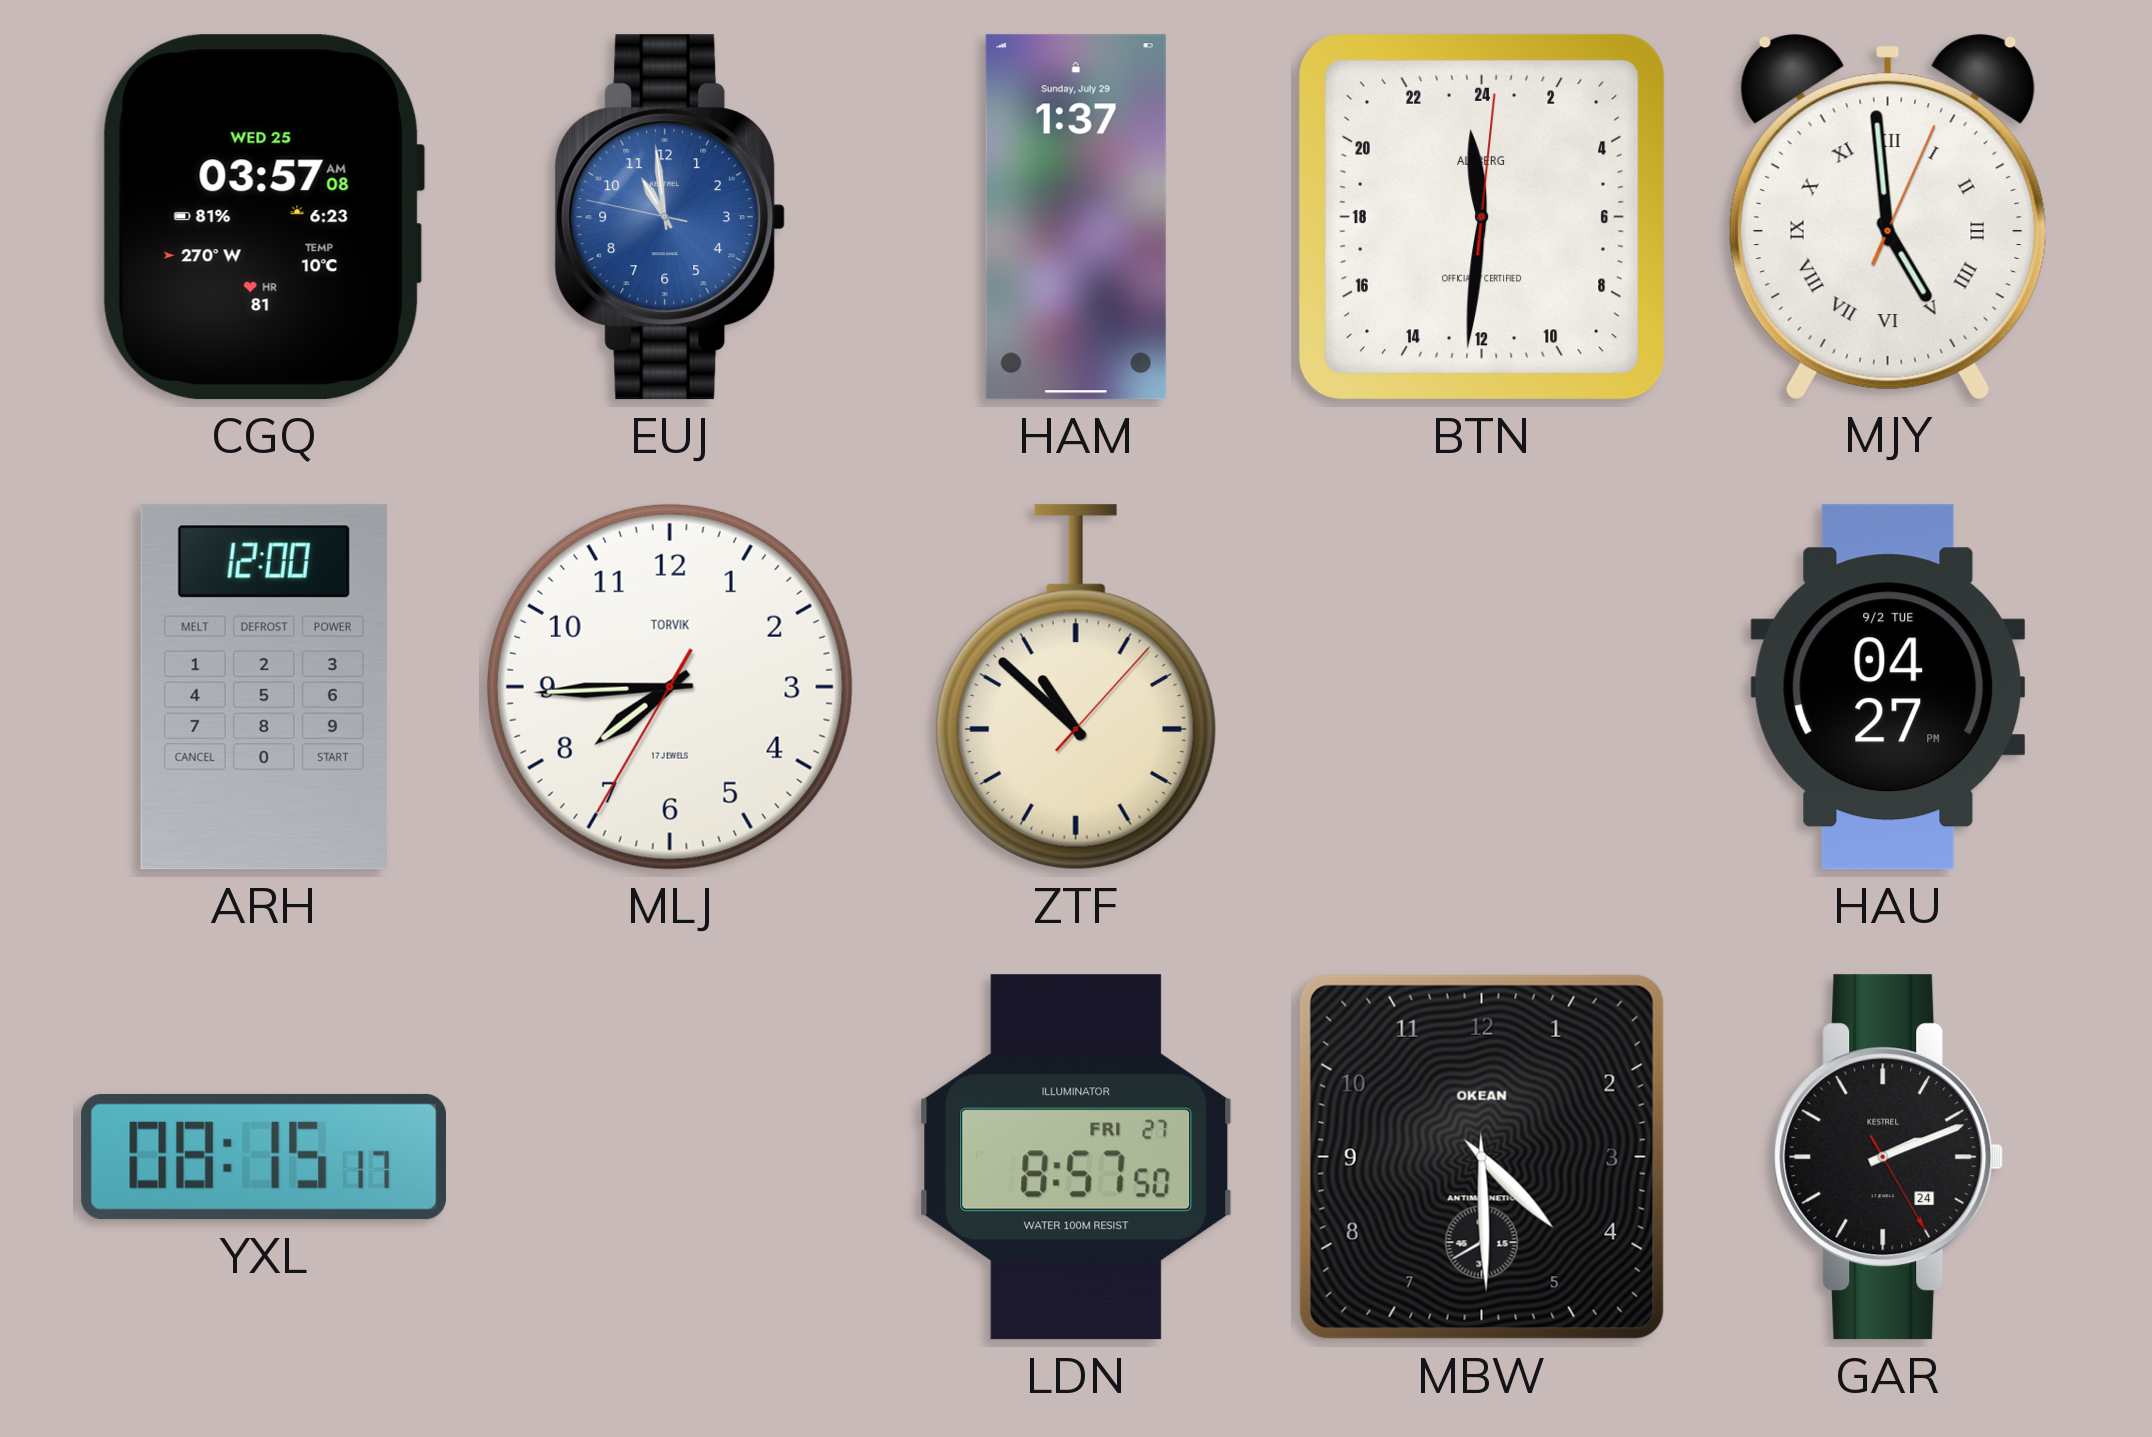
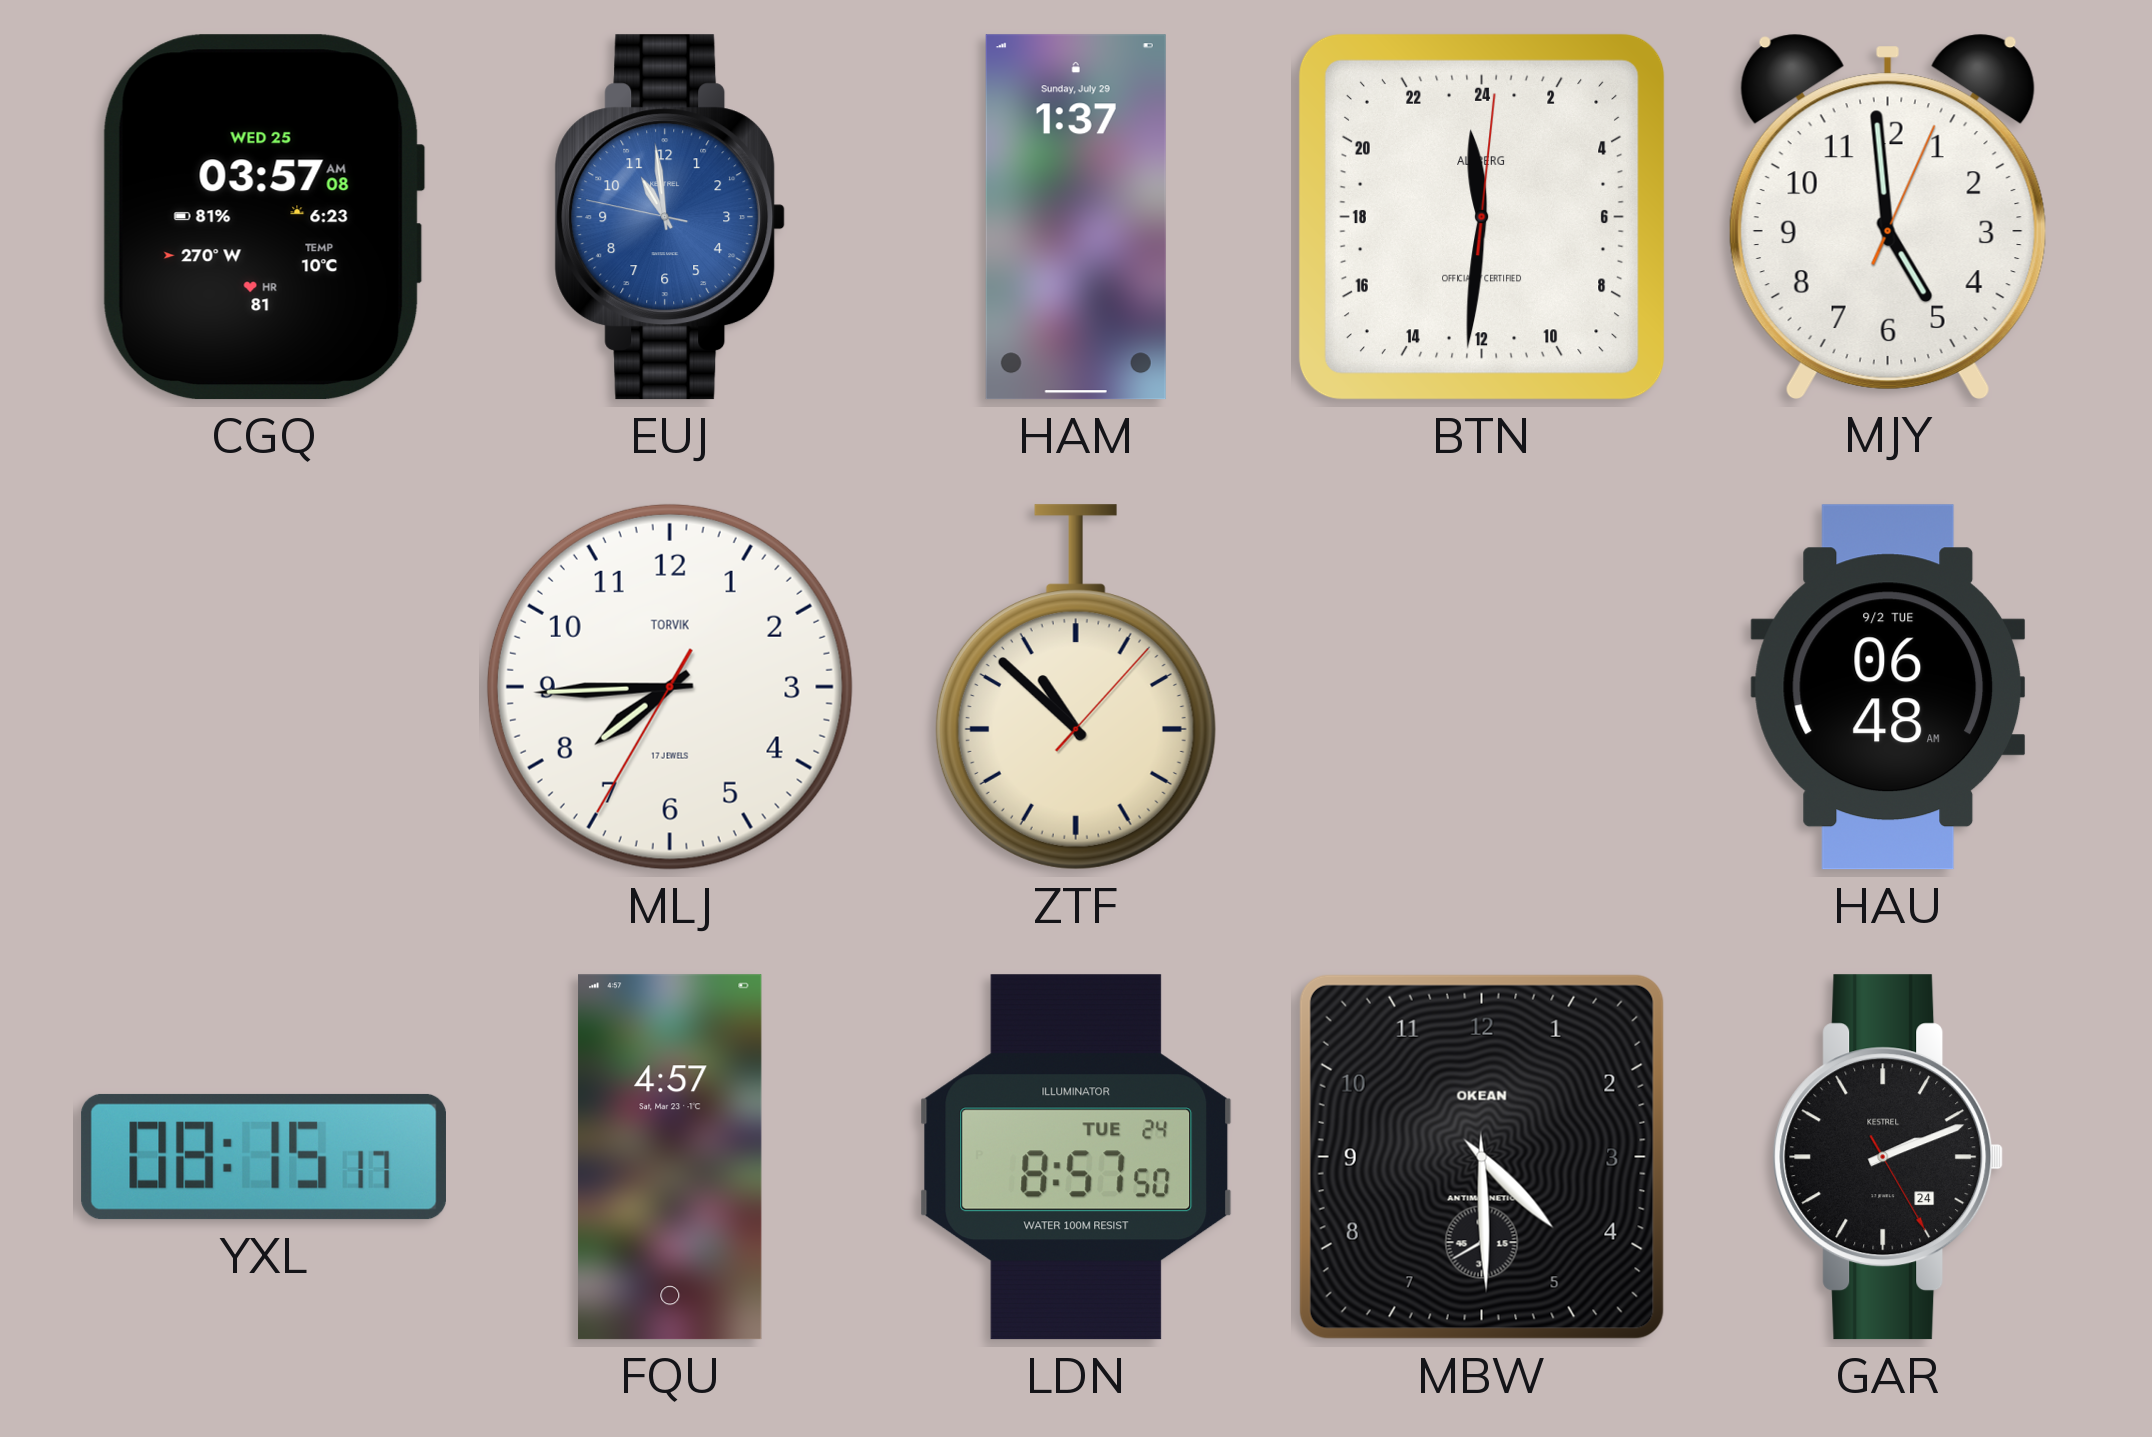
MJY numerals: Roman -> Arabic (1888, 216)
ARH: 12:00 -> none (264, 687)
HAU: 04:27 -> 06:48 (1888, 687)
FQU: none -> 4:57 (670, 1157)
LDN date: FRI 27 -> TUE 24 (1076, 1157)
